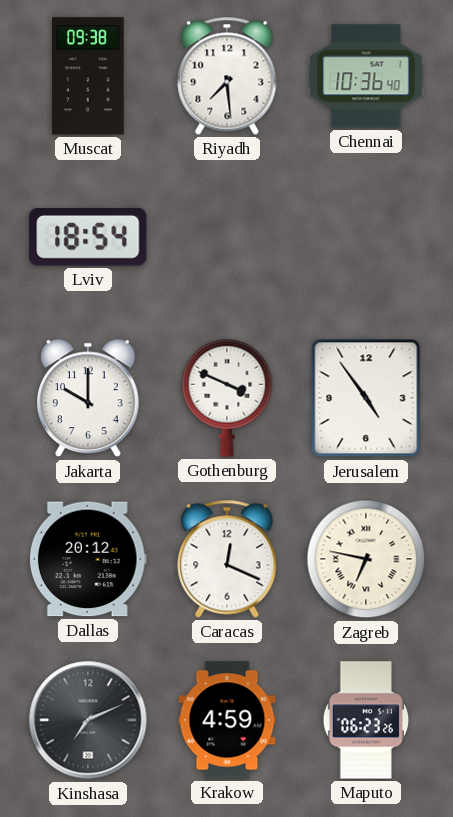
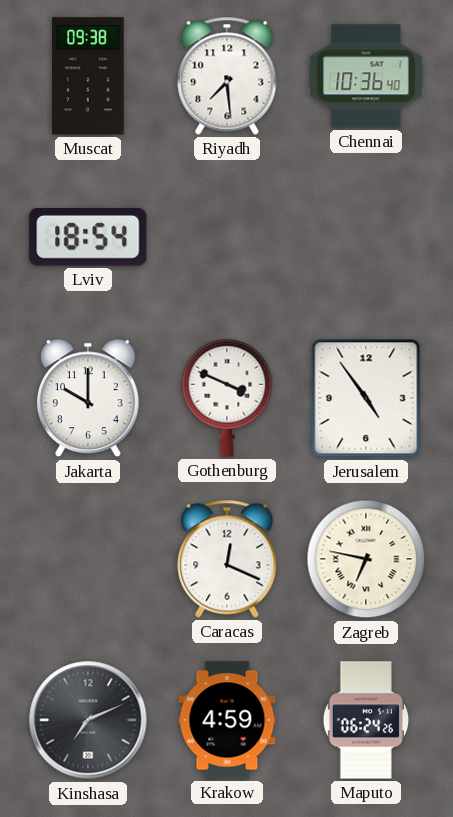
Dallas: 20:12 -> none (88, 559)
Maputo: 06:23 -> 06:24 (365, 720)
